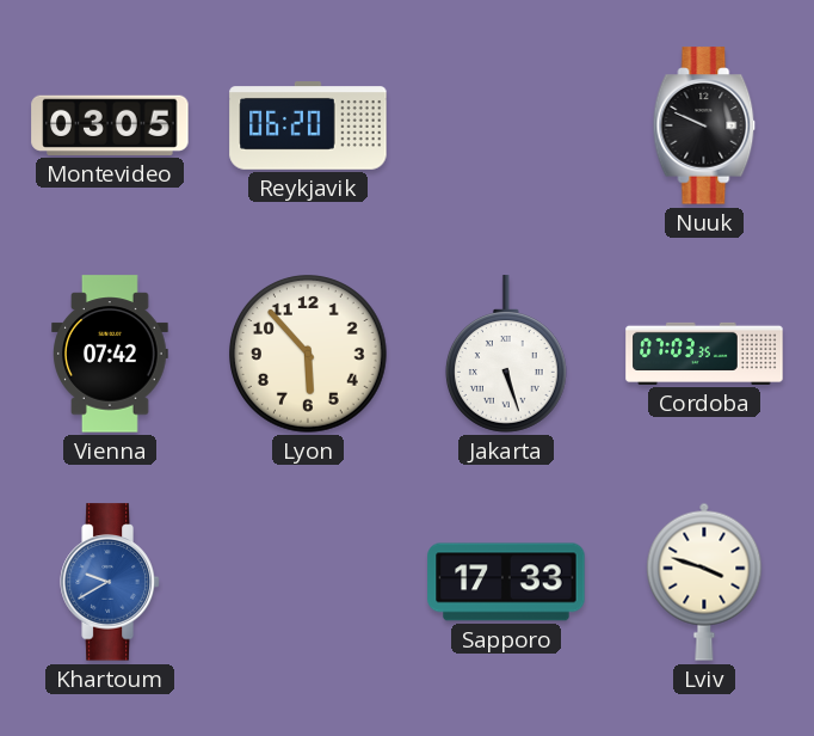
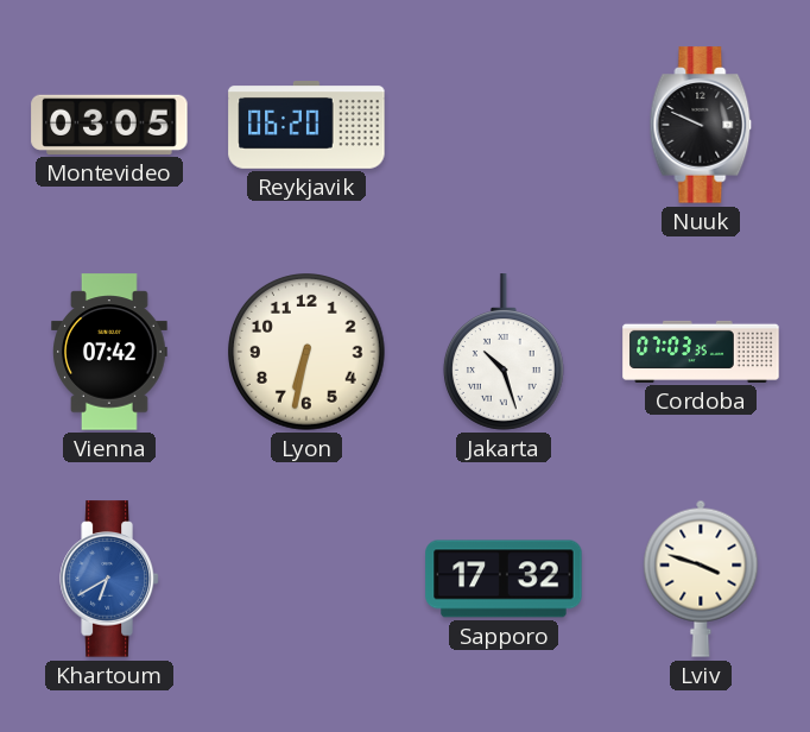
Lyon: 5:53 -> 6:32 (308, 353)
Jakarta: 5:27 -> 10:27 (504, 352)
Khartoum: 9:40 -> 6:40 (109, 579)
Sapporo: 17:33 -> 17:32 (504, 579)
